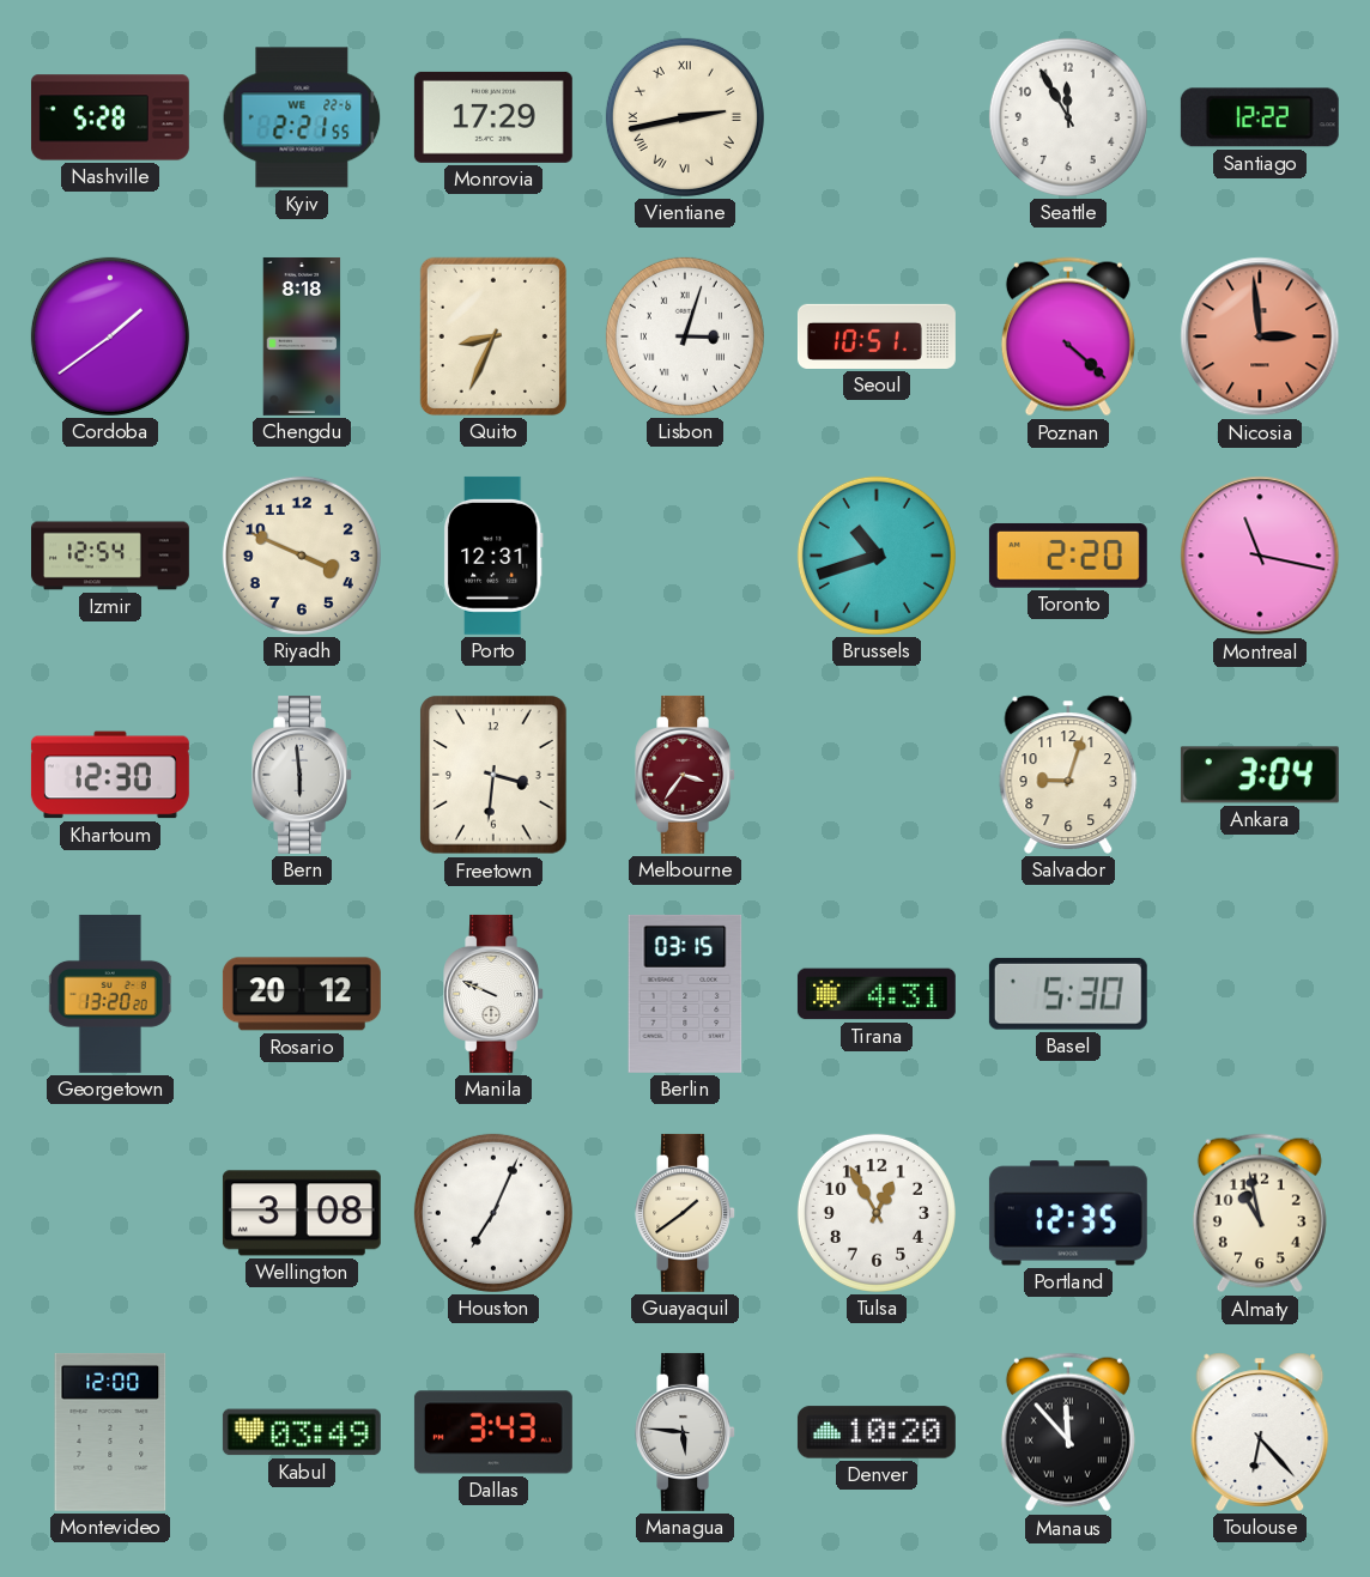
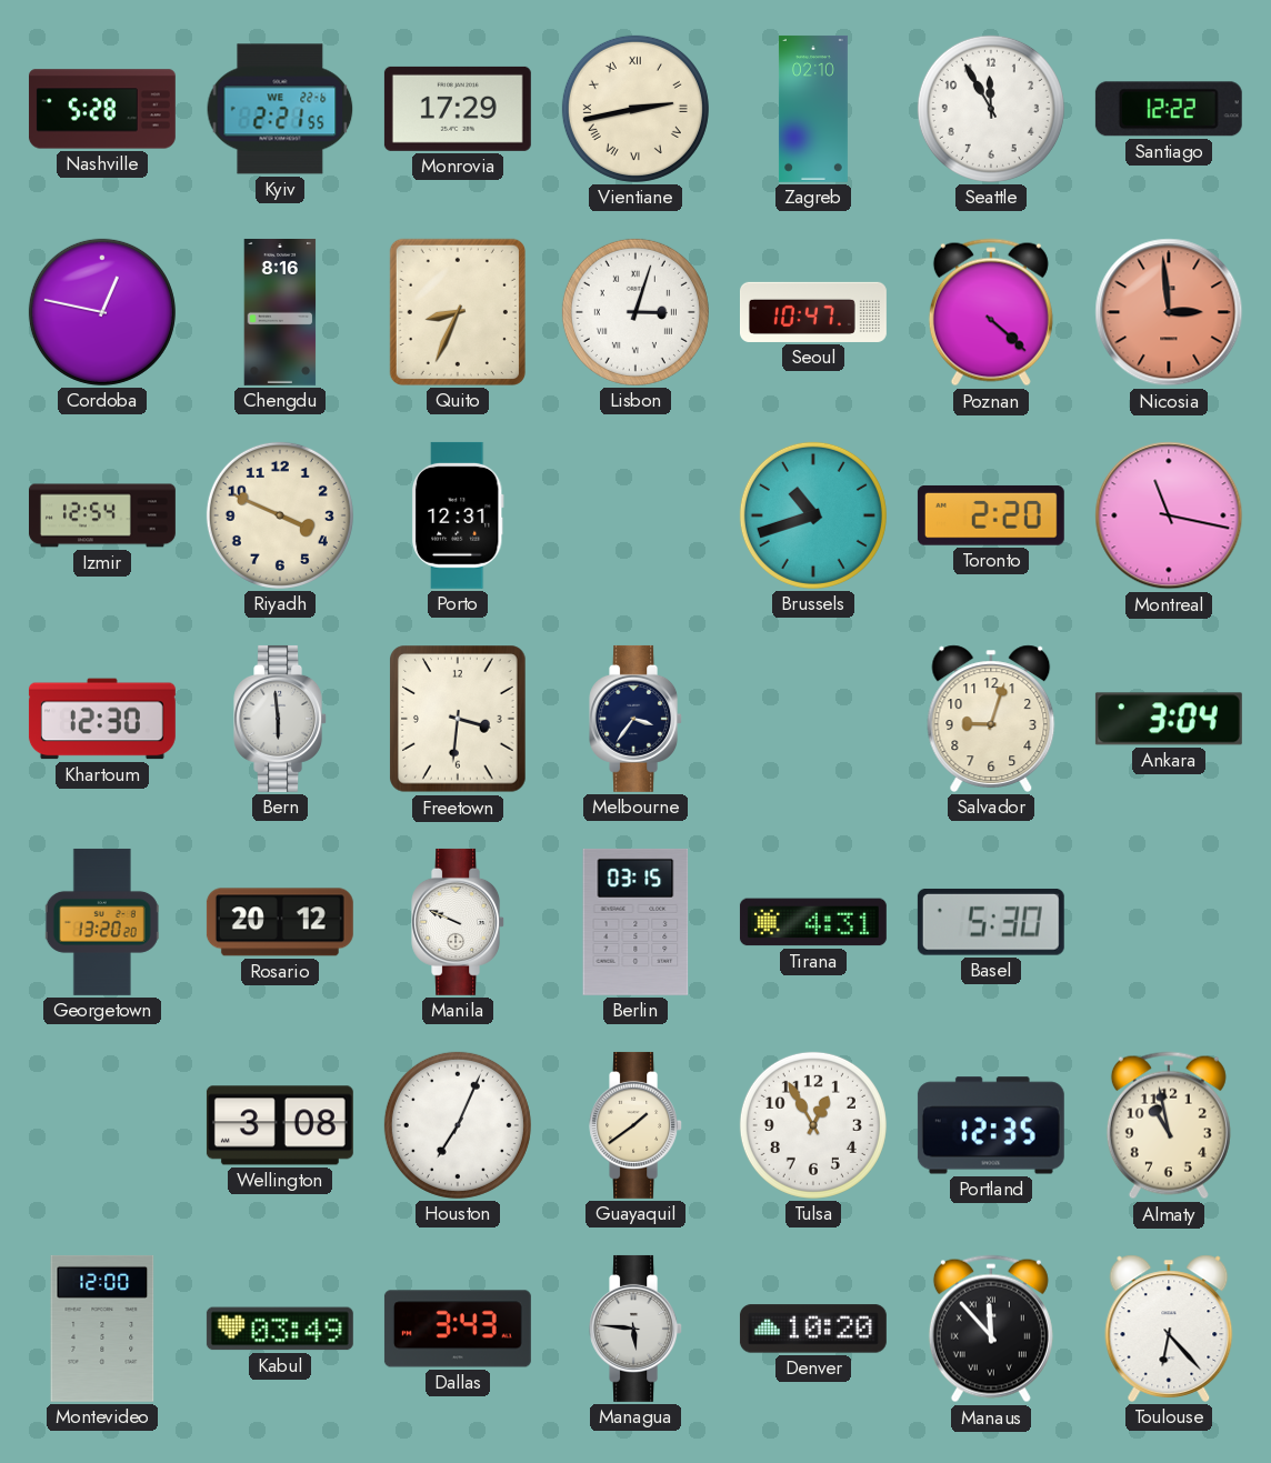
Zagreb: none -> 02:10 (813, 109)
Cordoba: 1:39 -> 12:47 (102, 312)
Chengdu: 8:18 -> 8:16 (280, 312)
Seoul: 10:51 -> 10:47 (813, 312)
Melbourne dial: burgundy -> navy (637, 719)
